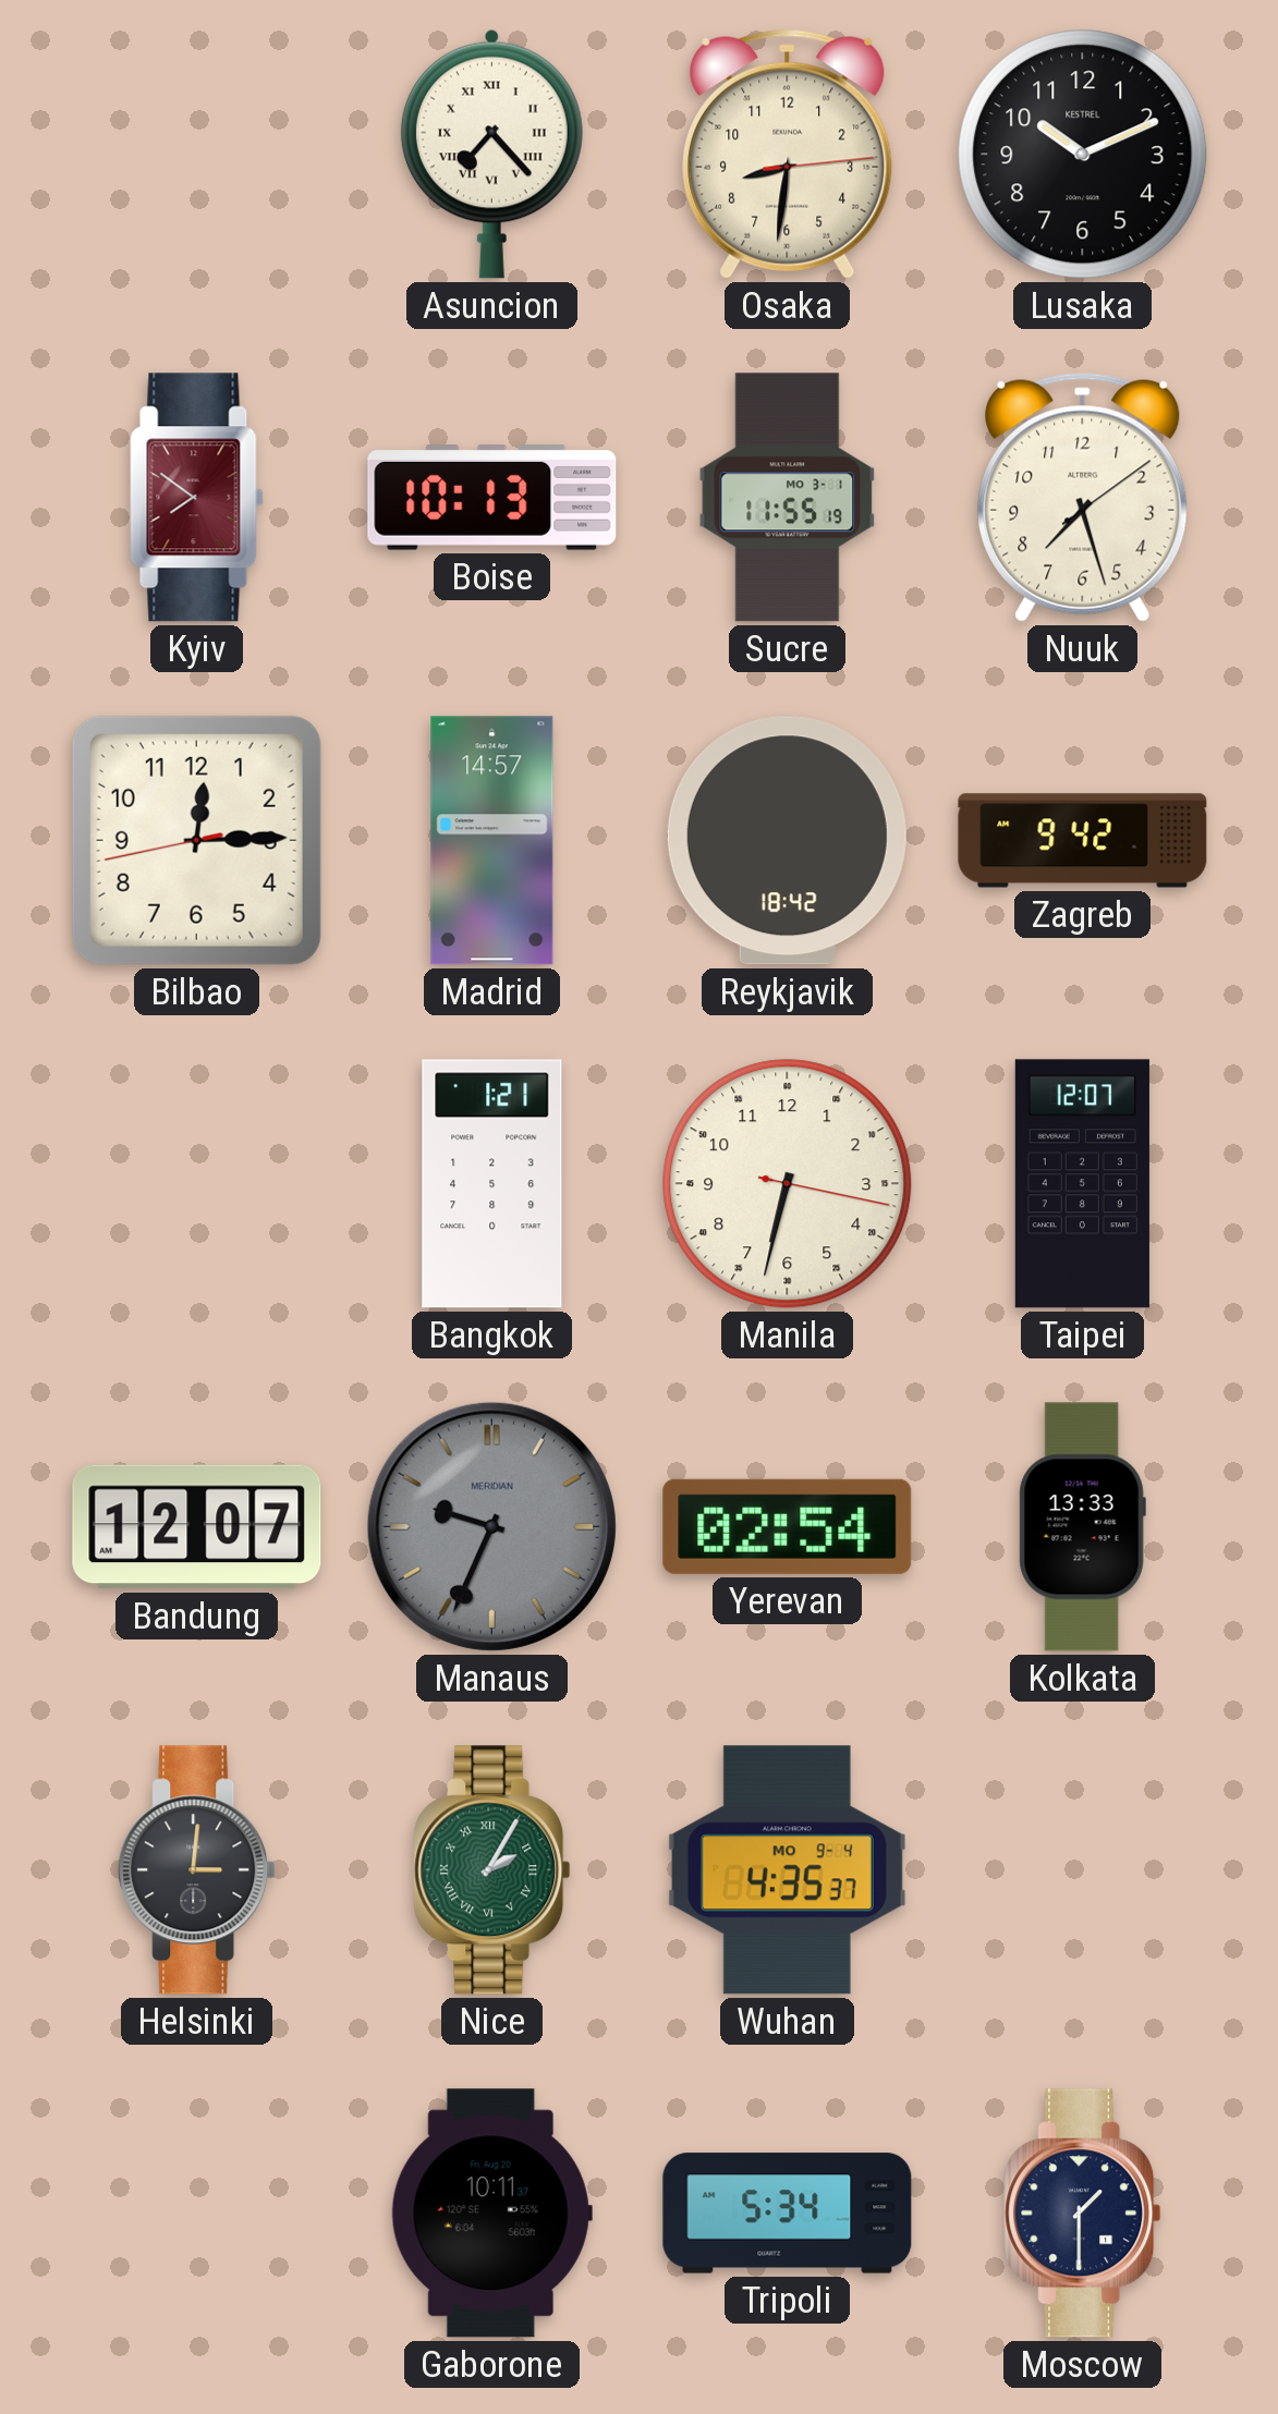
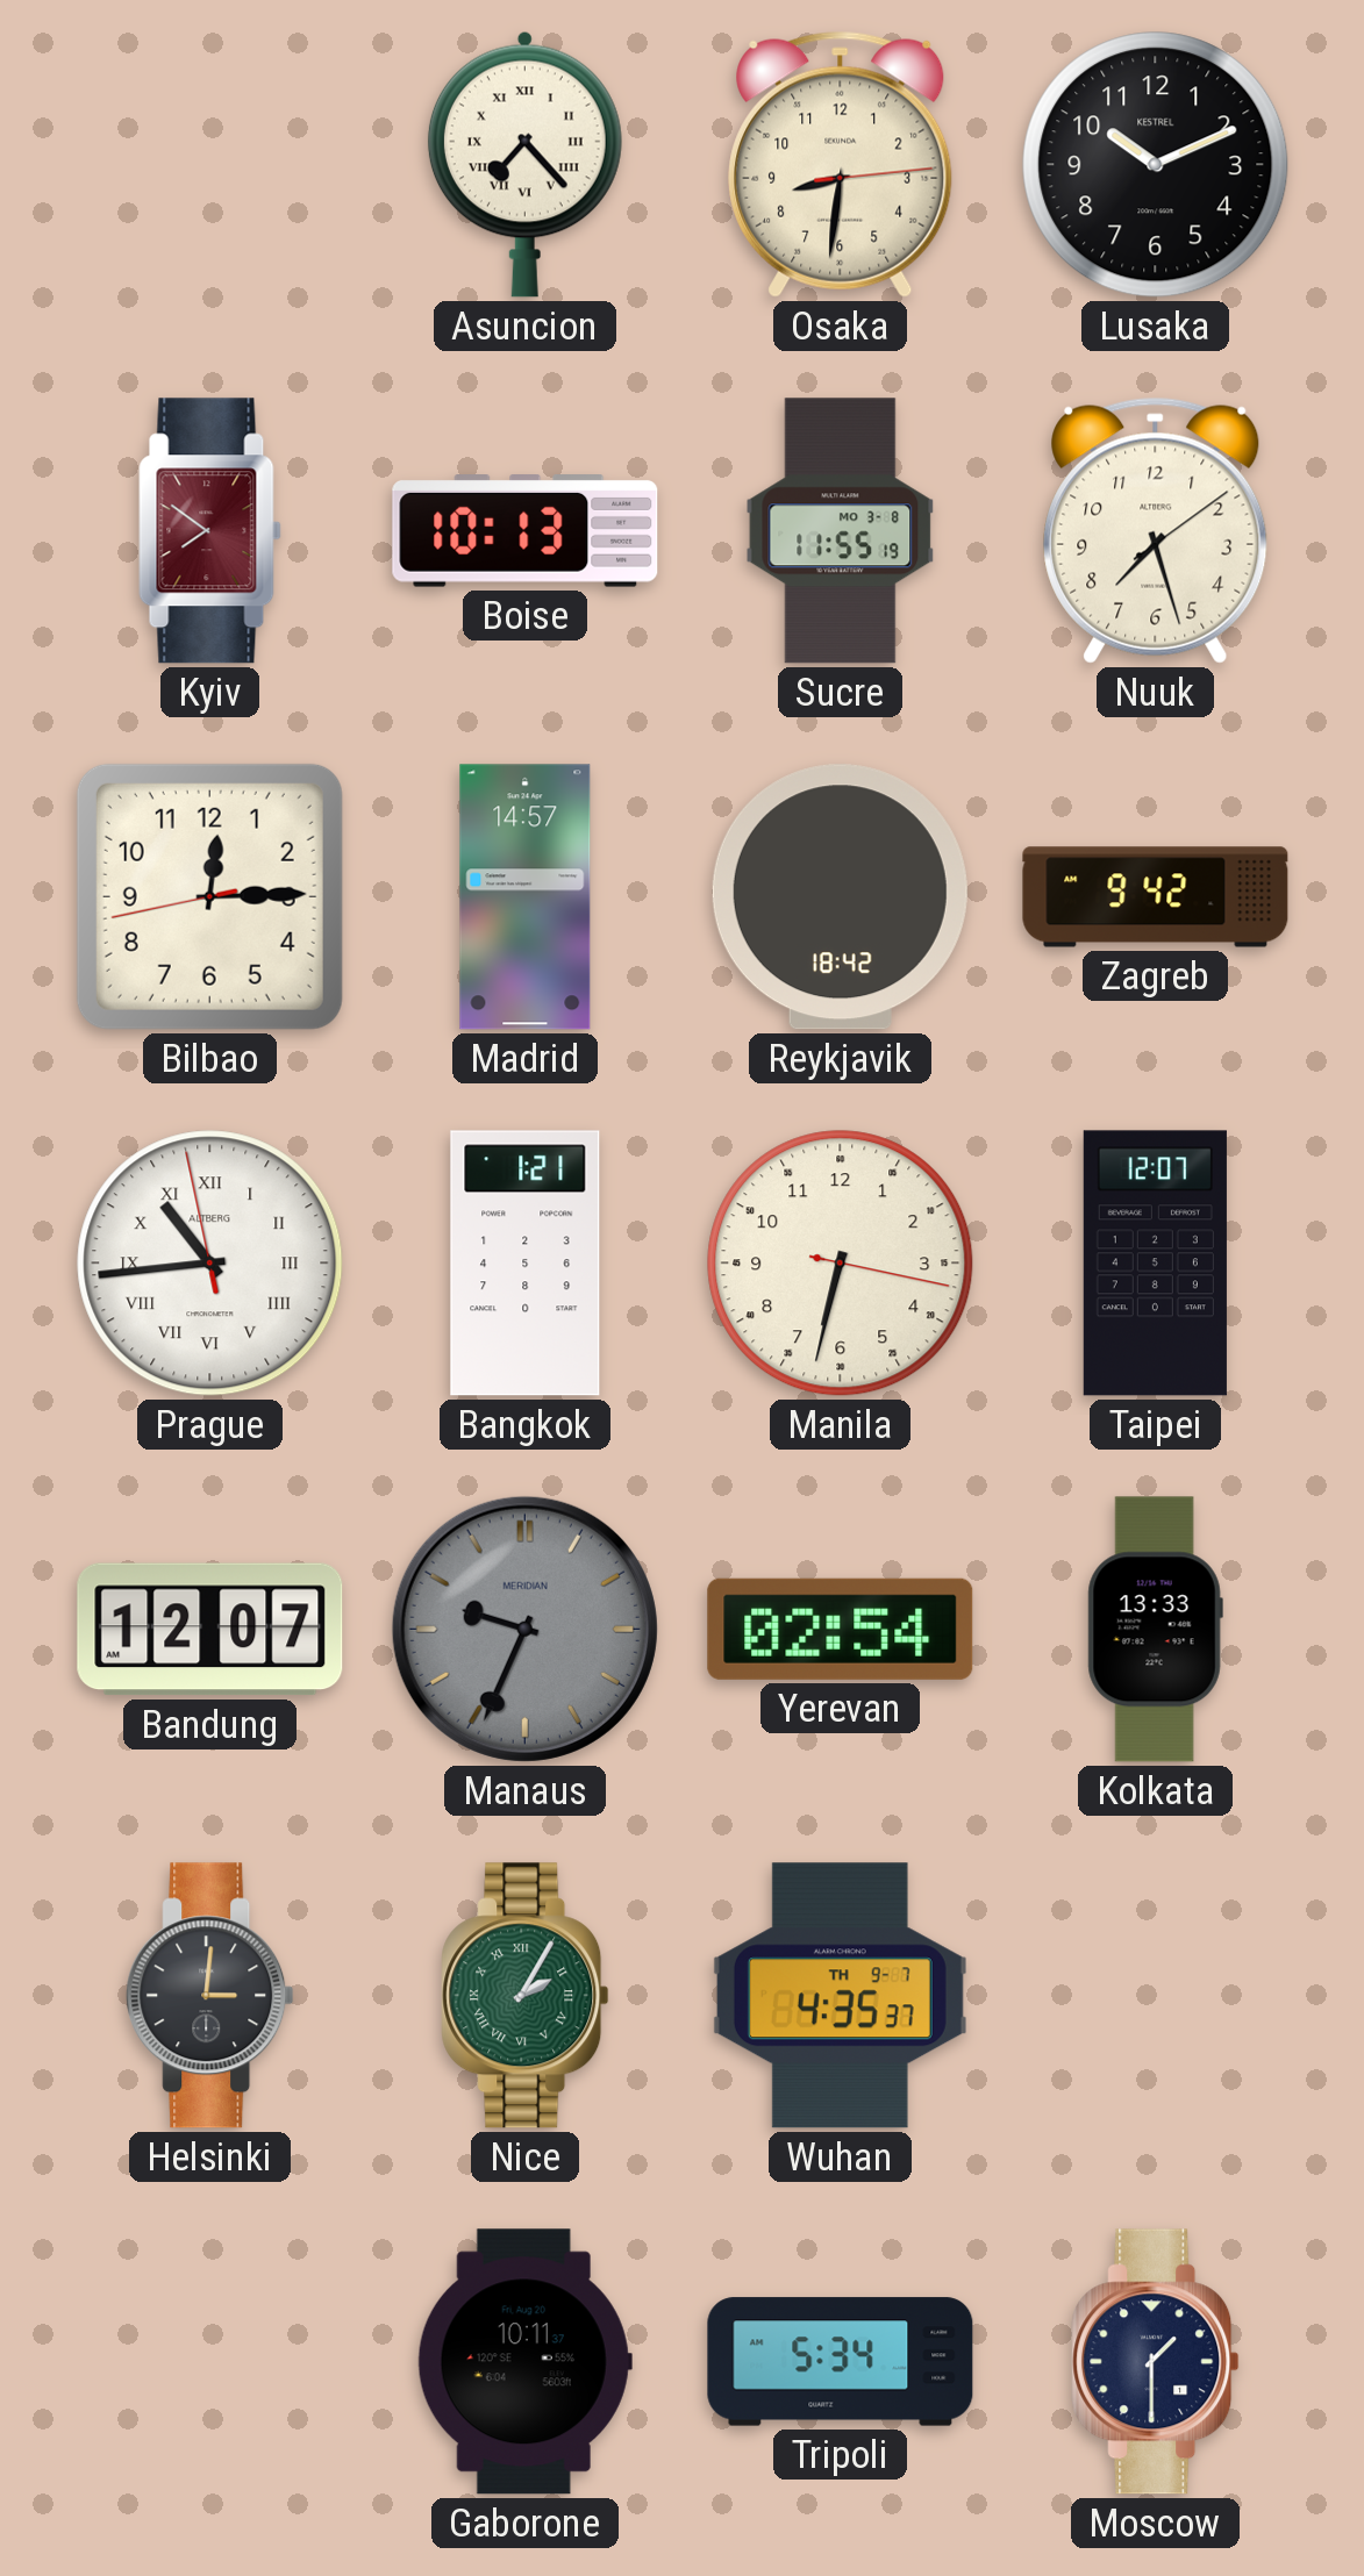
Sucre date: MO 3-1 -> MO 3-8 (841, 531)
Prague: none -> 10:43 (210, 1264)
Wuhan date: MO 9-4 -> TH 9-7 (840, 1996)
